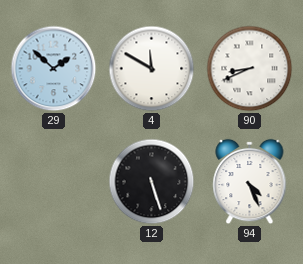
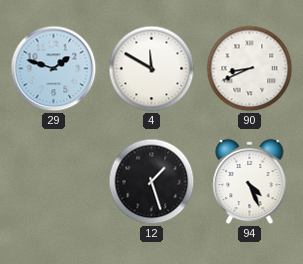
29: 1:52 -> 1:48 (54, 69)
12: 5:27 -> 1:27 (152, 182)
